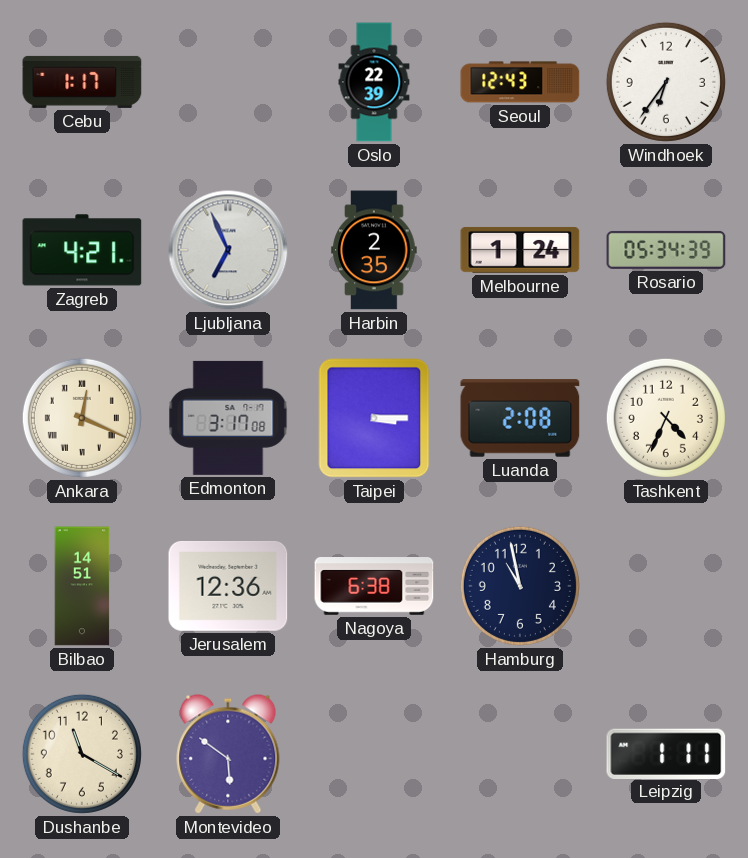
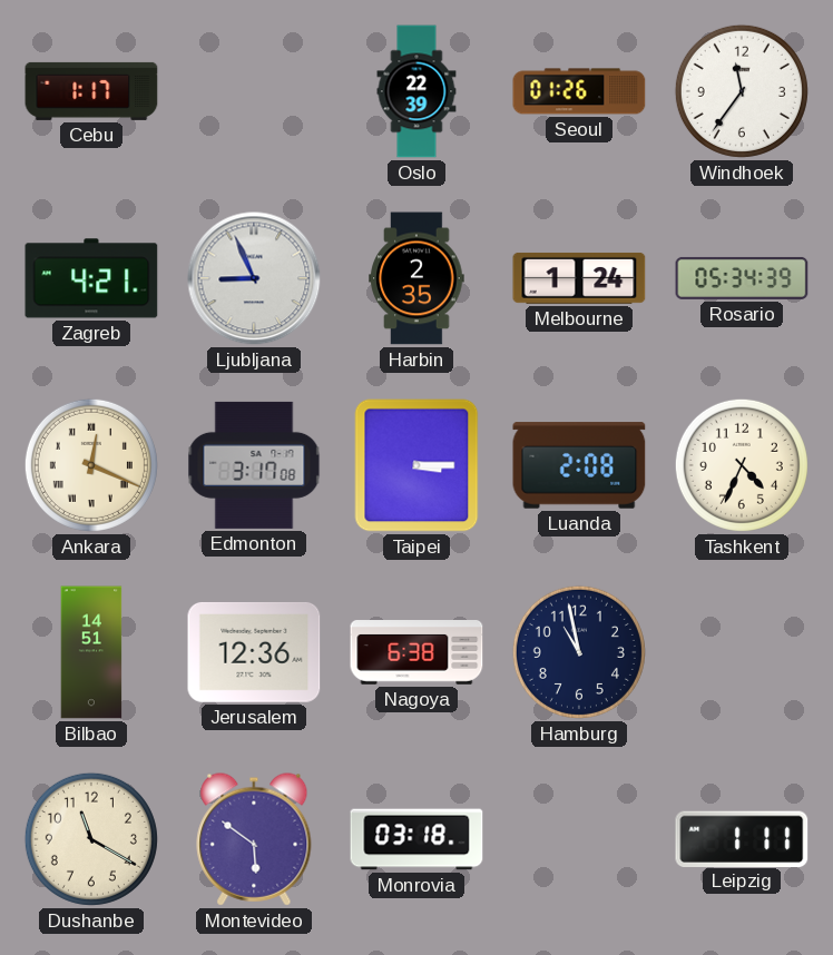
Seoul: 12:43 -> 01:26 (579, 91)
Windhoek: 6:36 -> 11:36 (742, 91)
Ljubljana: 6:56 -> 8:56 (254, 278)
Monrovia: none -> 03:18 (416, 839)
